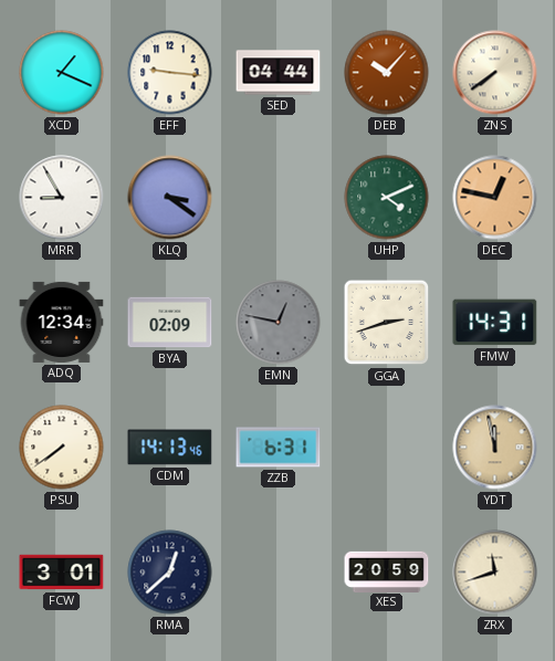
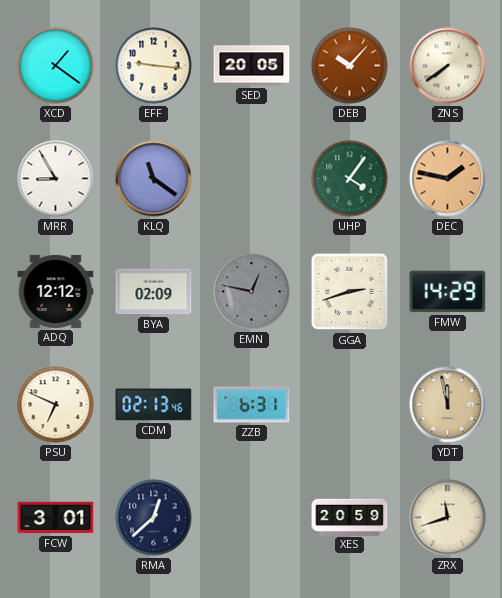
XCD: 1:19 -> 1:21 (56, 66)
SED: 04:44 -> 20:05 (252, 66)
KLQ: 3:21 -> 11:21 (154, 179)
UHP: 4:11 -> 4:06 (350, 179)
DEC: 12:47 -> 1:47 (448, 179)
ADQ: 12:34 -> 12:12 (56, 291)
FMW: 14:31 -> 14:29 (448, 292)
PSU: 7:39 -> 6:49 (56, 405)
CDM: 14:13 -> 02:13 (154, 405)
